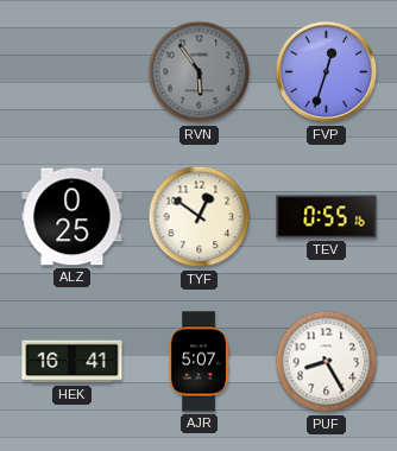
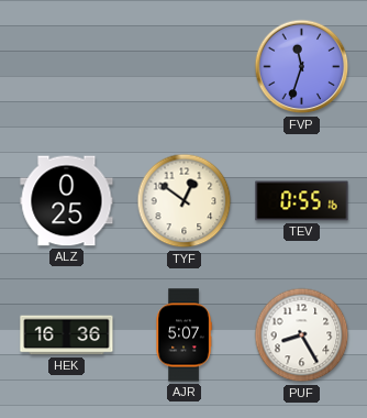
RVN: 5:54 -> none (200, 72)
FVP: 12:33 -> 11:33 (302, 67)
HEK: 16:41 -> 16:36 (67, 335)
